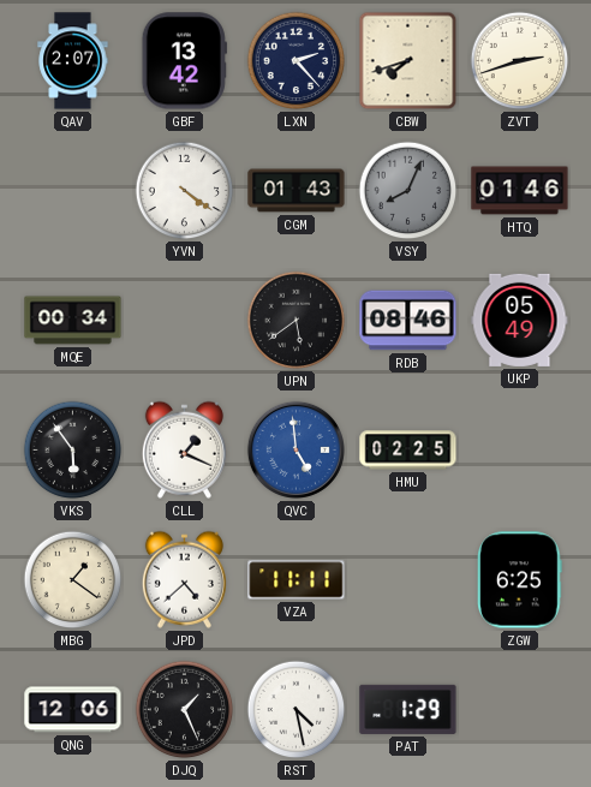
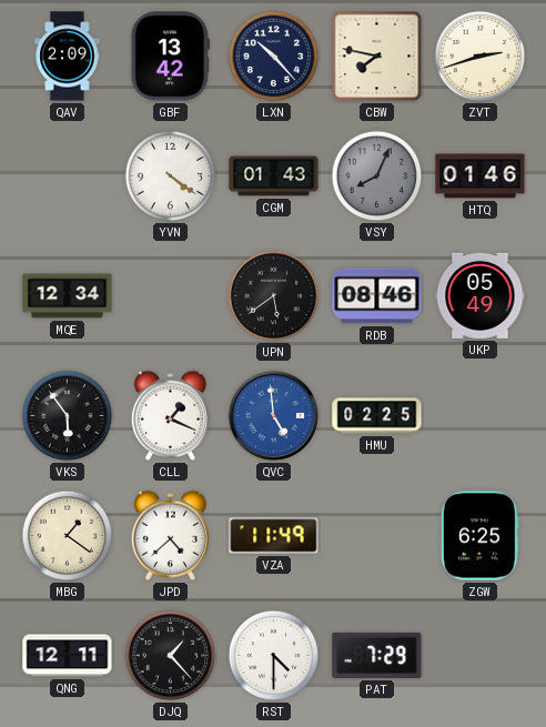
QAV: 2:07 -> 2:09 (68, 57)
LXN: 2:23 -> 10:23 (274, 57)
CBW: 7:42 -> 7:47 (377, 57)
MQE: 00:34 -> 12:34 (68, 296)
VZA: 11:11 -> 11:49 (274, 536)
QNG: 12:06 -> 12:11 (68, 656)
DJQ: 1:26 -> 1:23 (171, 656)
RST: 4:28 -> 4:30 (274, 656)
PAT: 1:29 -> 7:29 (377, 655)
